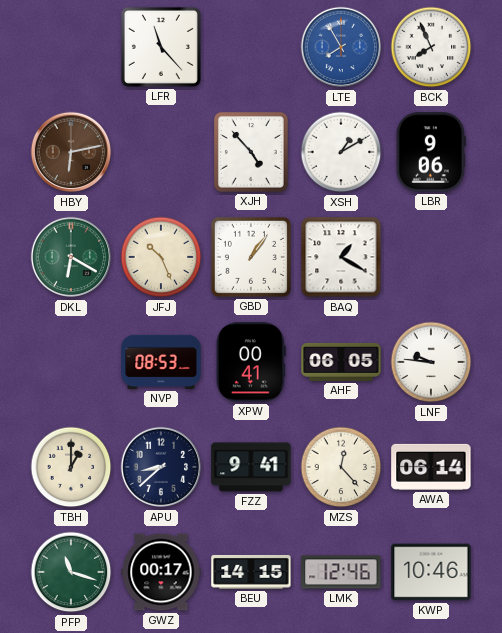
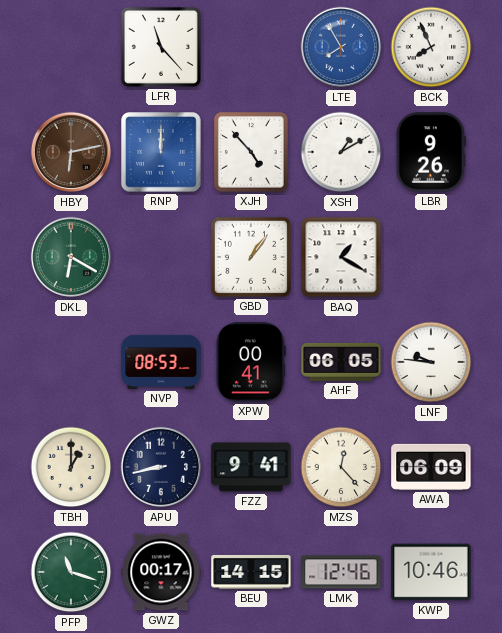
RNP: none -> 12:00 (161, 152)
LBR: 9:06 -> 9:26 (431, 152)
JFJ: 10:26 -> none (161, 257)
APU: 8:38 -> 8:43 (161, 467)
AWA: 06:14 -> 06:09 (431, 467)
